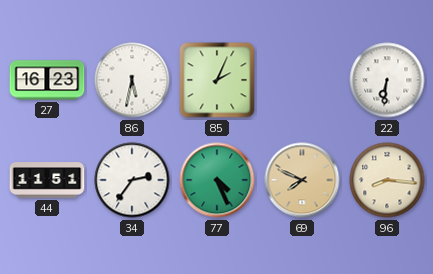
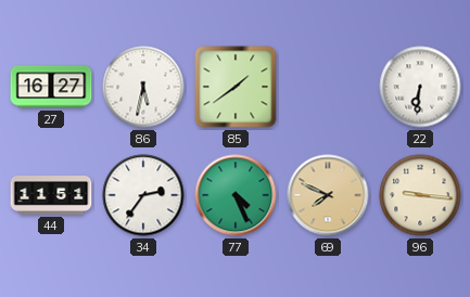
27: 16:23 -> 16:27 (51, 87)
85: 2:04 -> 1:39 (236, 87)
96: 8:16 -> 9:16 (420, 195)
